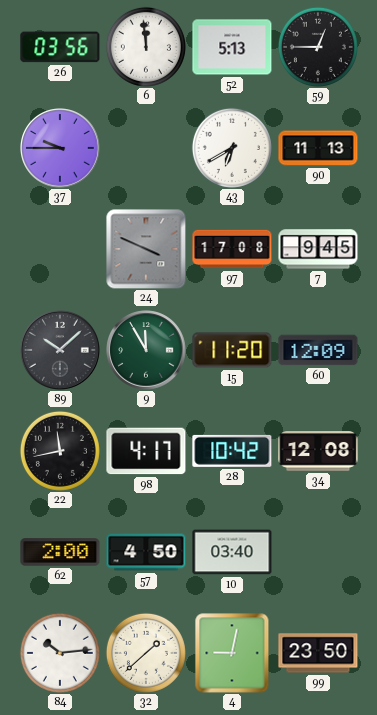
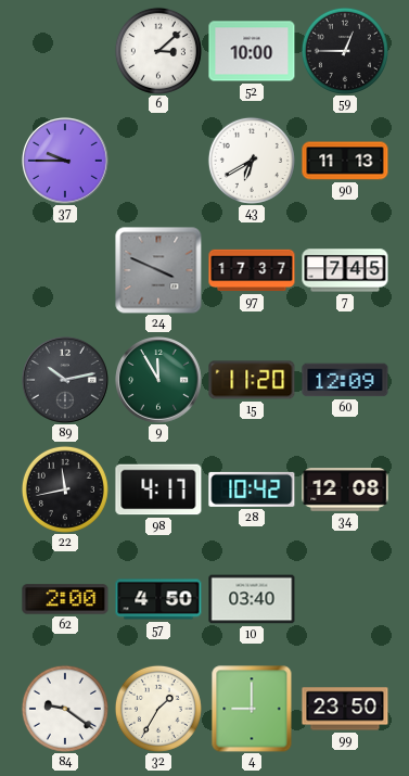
26: 03:56 -> none (60, 47)
6: 11:59 -> 3:08 (158, 51)
52: 5:13 -> 10:00 (252, 51)
97: 17:08 -> 17:37 (252, 270)
7: 9:45 -> 7:45 (345, 270)
89: 10:08 -> 10:13 (65, 380)
84: 10:14 -> 9:21 (65, 709)
32: 1:38 -> 1:35 (158, 709)
4: 9:02 -> 9:00 (252, 709)
